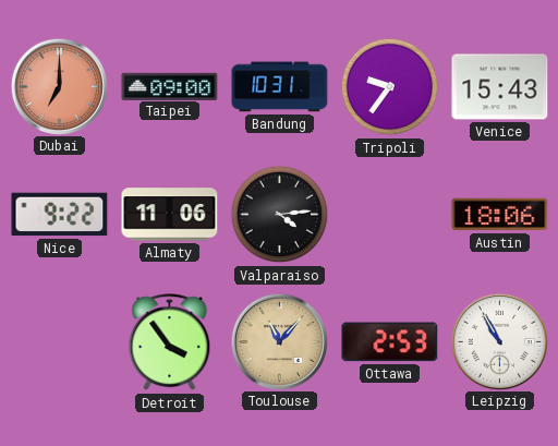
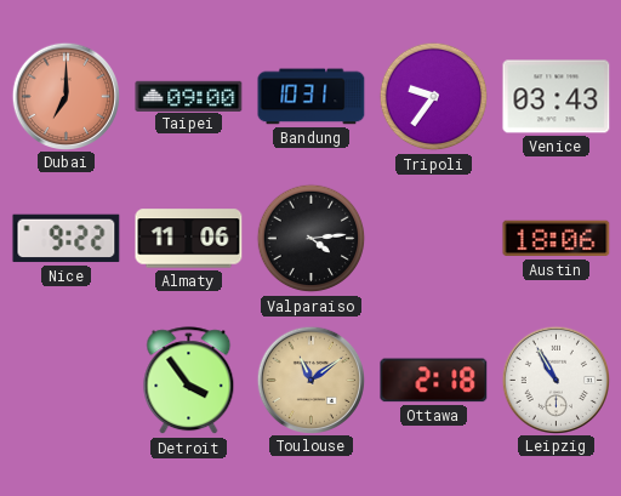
Venice: 15:43 -> 03:43 (557, 97)
Toulouse: 11:07 -> 11:09 (310, 380)
Ottawa: 2:53 -> 2:18 (434, 381)
